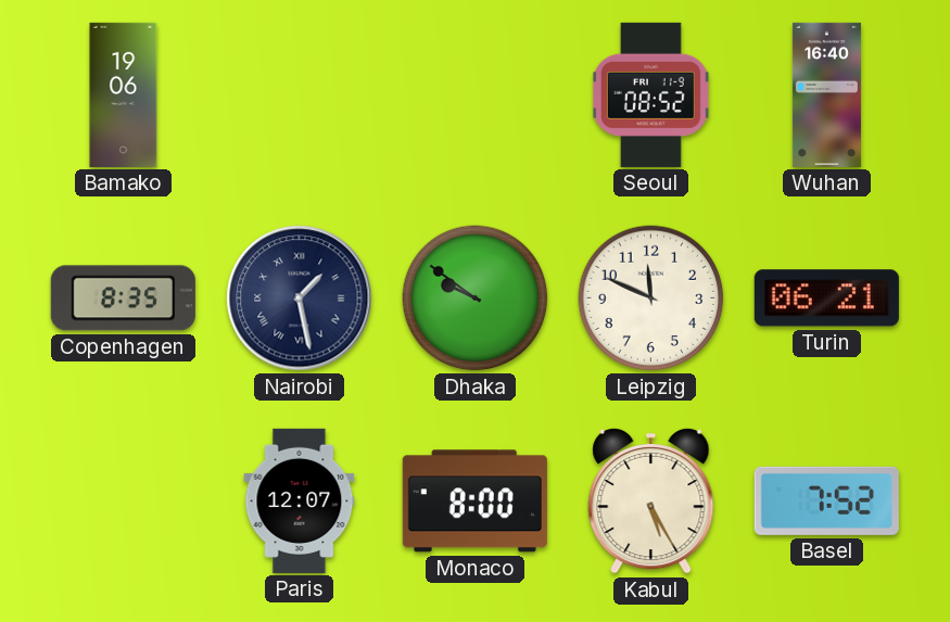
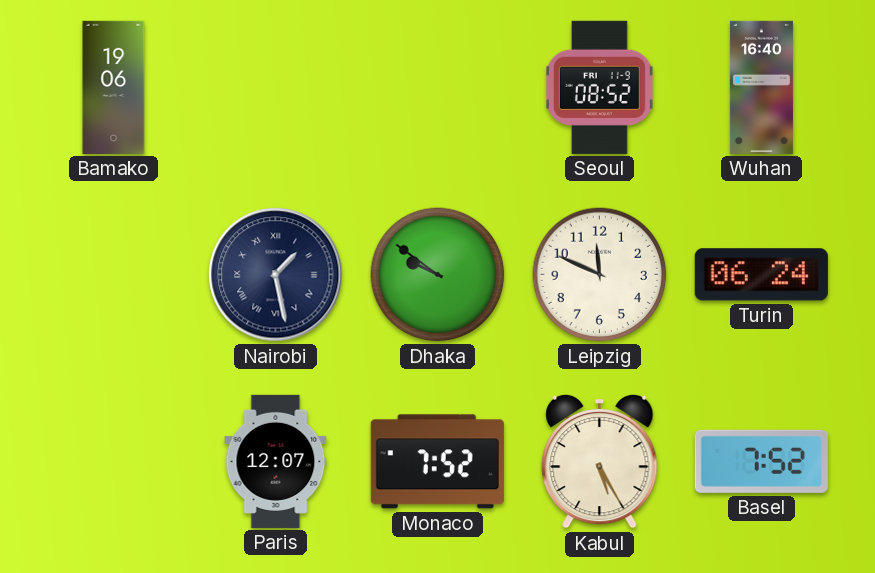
Copenhagen: 8:35 -> none (123, 299)
Turin: 06:21 -> 06:24 (761, 275)
Monaco: 8:00 -> 7:52 (437, 462)
